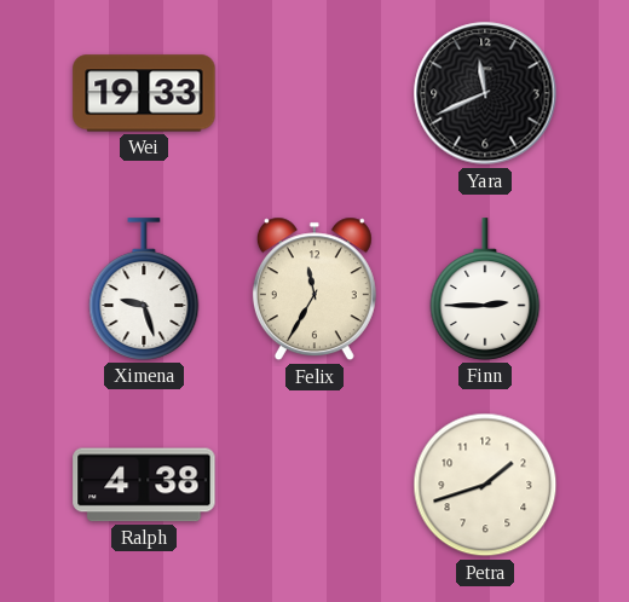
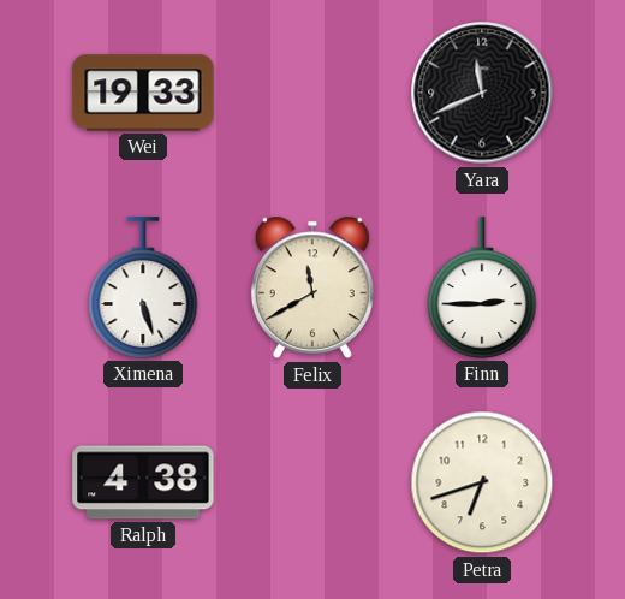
Ximena: 9:27 -> 5:27 (143, 287)
Felix: 11:35 -> 11:40 (312, 287)
Petra: 1:42 -> 6:42 (482, 482)
